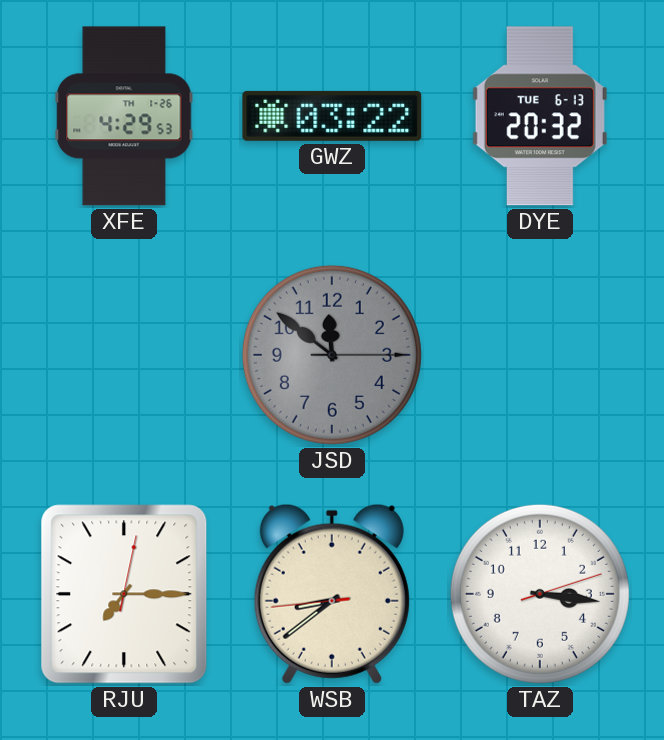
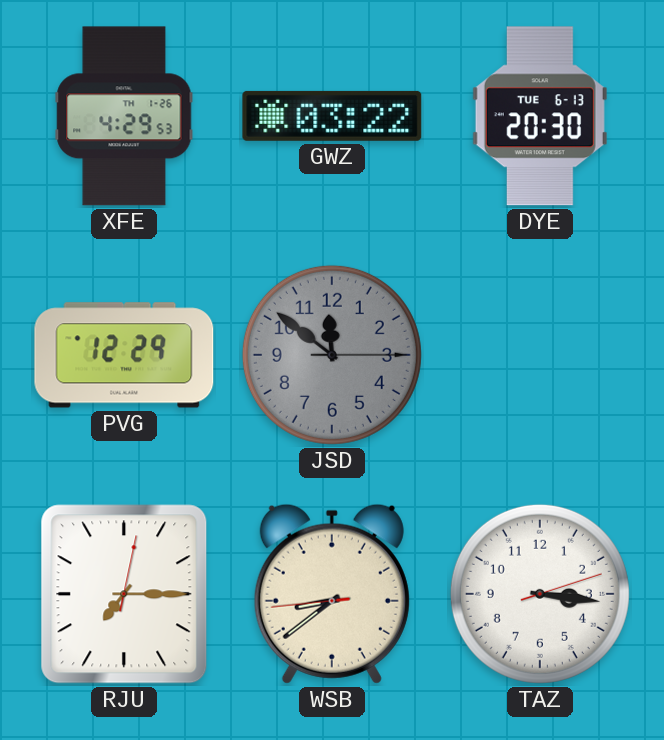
DYE: 20:32 -> 20:30 (540, 116)
PVG: none -> 12:29 (124, 355)
